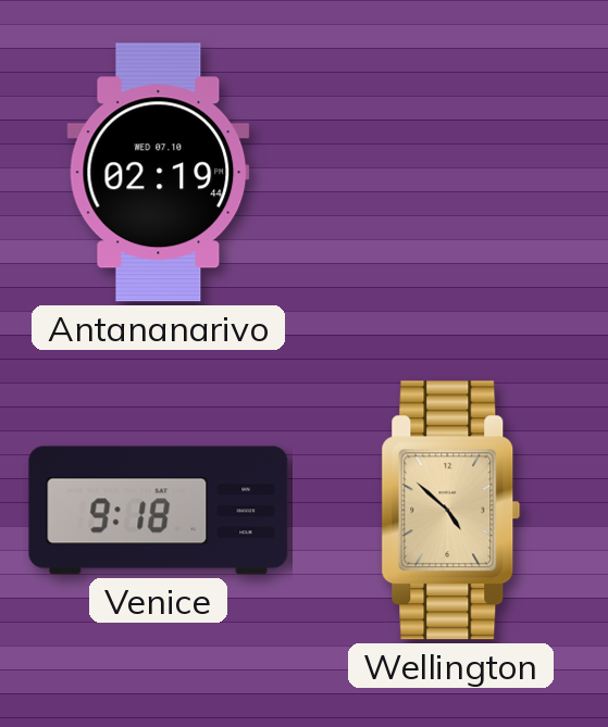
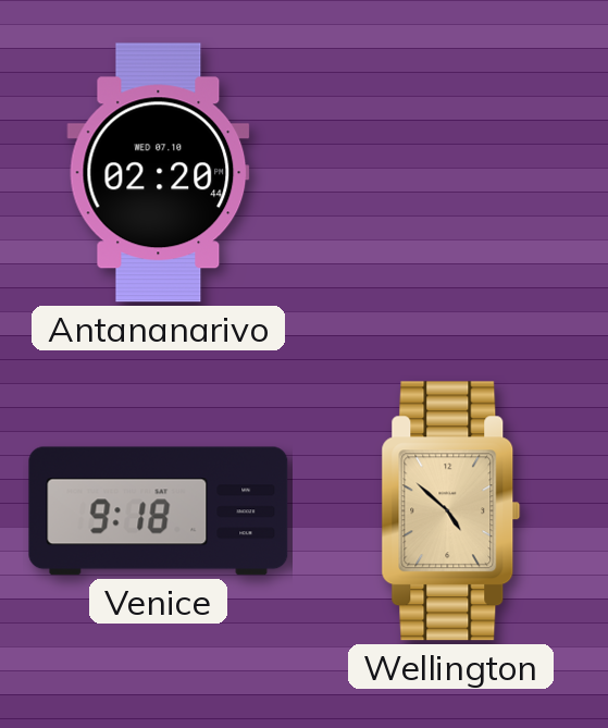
Antananarivo: 02:19 -> 02:20 (159, 173)
